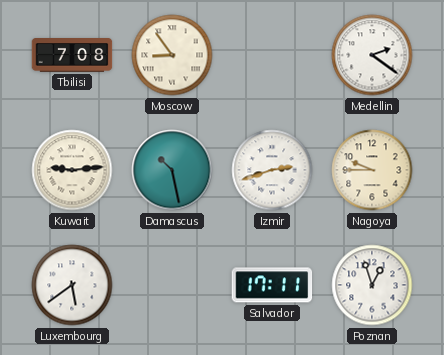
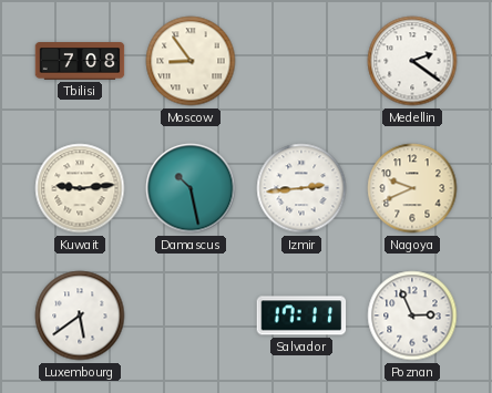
Izmir: 2:42 -> 2:44 (301, 188)
Nagoya: 9:45 -> 9:41 (412, 188)
Poznan: 12:57 -> 2:56 (412, 316)
